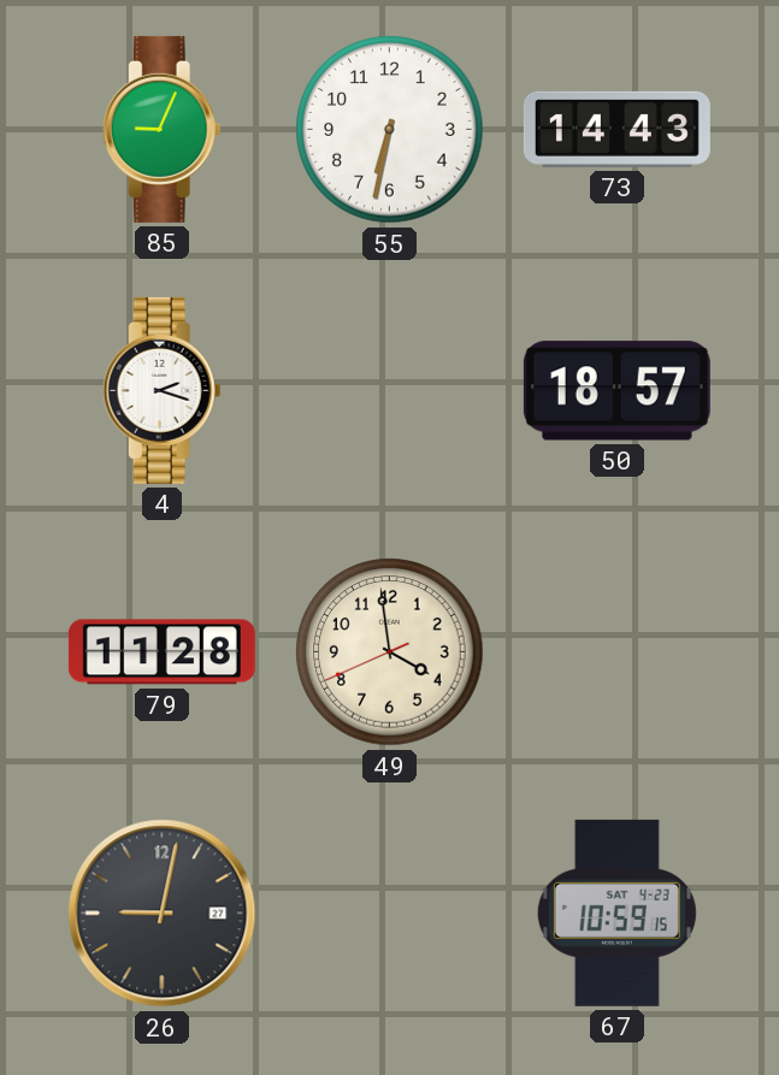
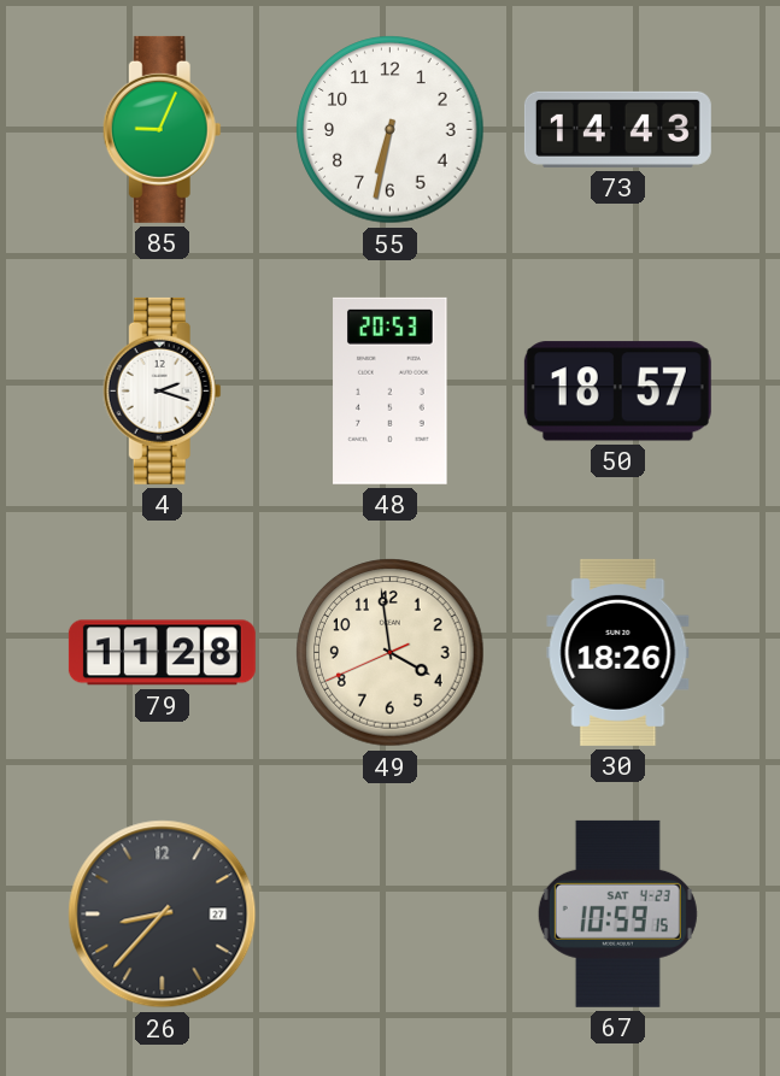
48: none -> 20:53 (391, 390)
30: none -> 18:26 (618, 652)
26: 9:02 -> 8:37 (163, 915)
